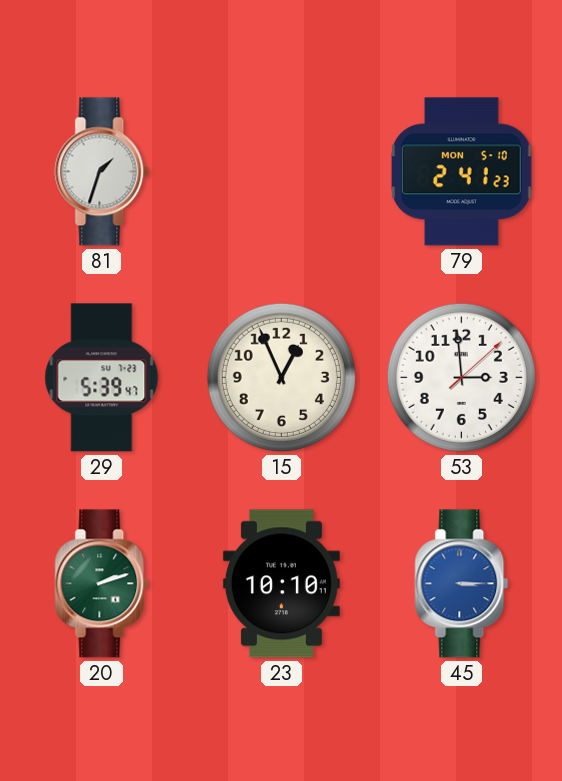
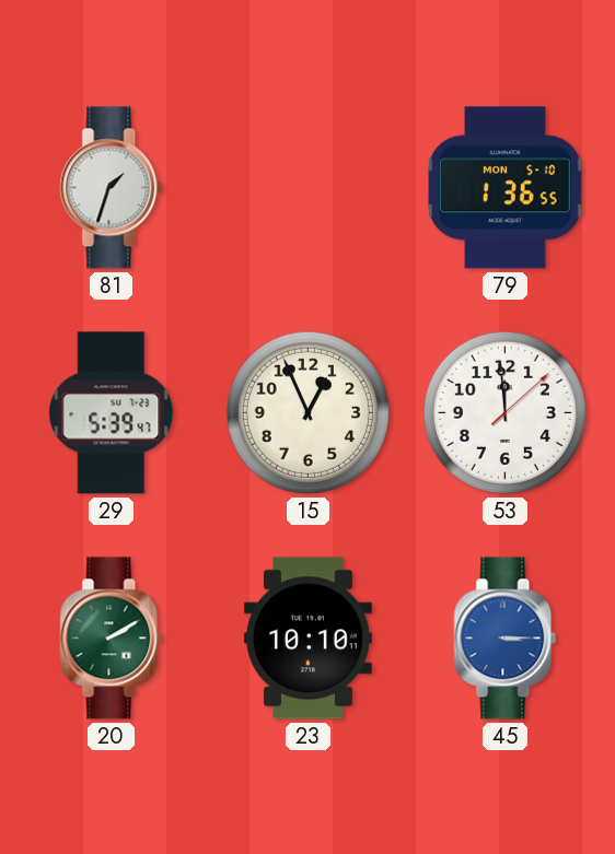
79: 2:41 -> 1:36 (506, 188)
53: 2:59 -> 11:59 (504, 412)
20: 2:12 -> 2:10 (112, 639)
